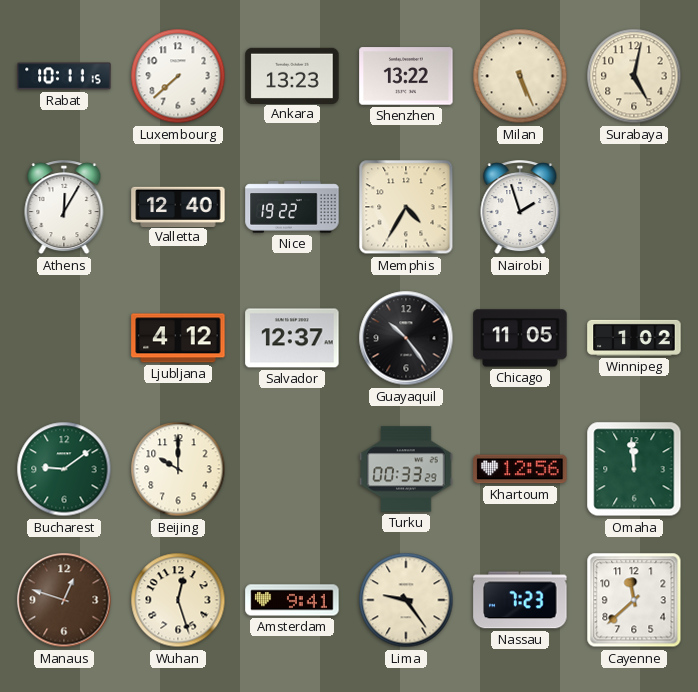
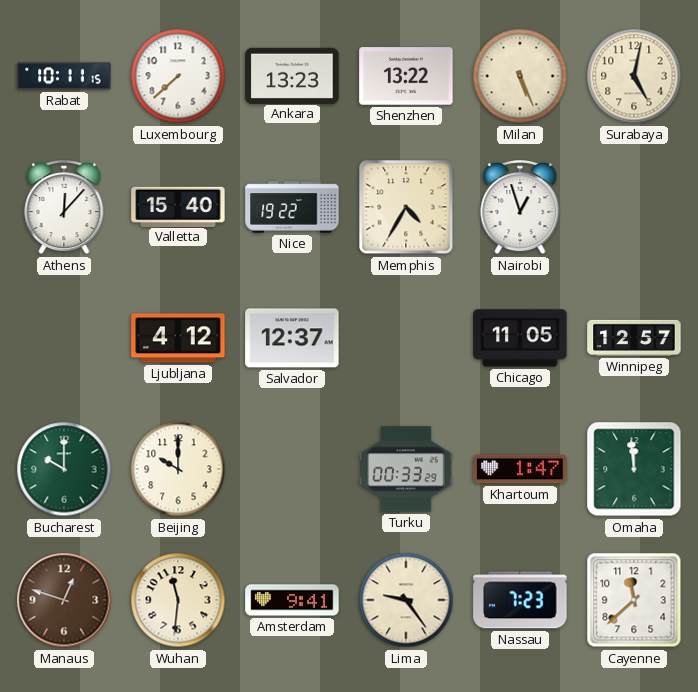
Athens: 12:05 -> 12:07 (64, 208)
Valletta: 12:40 -> 15:40 (178, 206)
Nairobi: 1:57 -> 12:57 (520, 208)
Guayaquil: 10:24 -> none (406, 338)
Winnipeg: 1:02 -> 12:57 (634, 338)
Bucharest: 9:09 -> 10:00 (64, 469)
Khartoum: 12:56 -> 1:47 (520, 469)
Wuhan: 12:27 -> 11:31 (178, 600)
